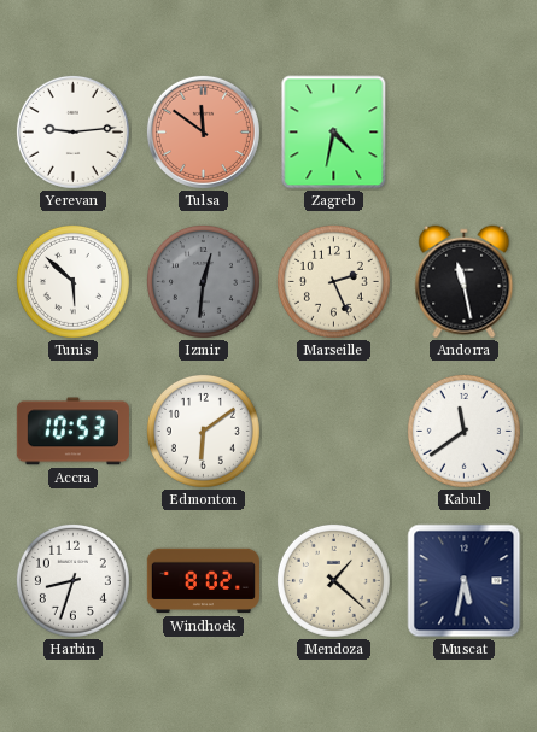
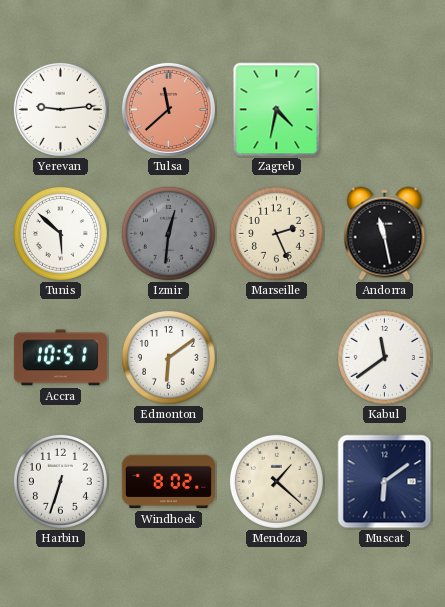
Tulsa: 11:51 -> 11:38 (168, 109)
Accra: 10:53 -> 10:51 (60, 358)
Harbin: 8:33 -> 6:33 (60, 481)
Muscat: 5:32 -> 6:09 (385, 482)
